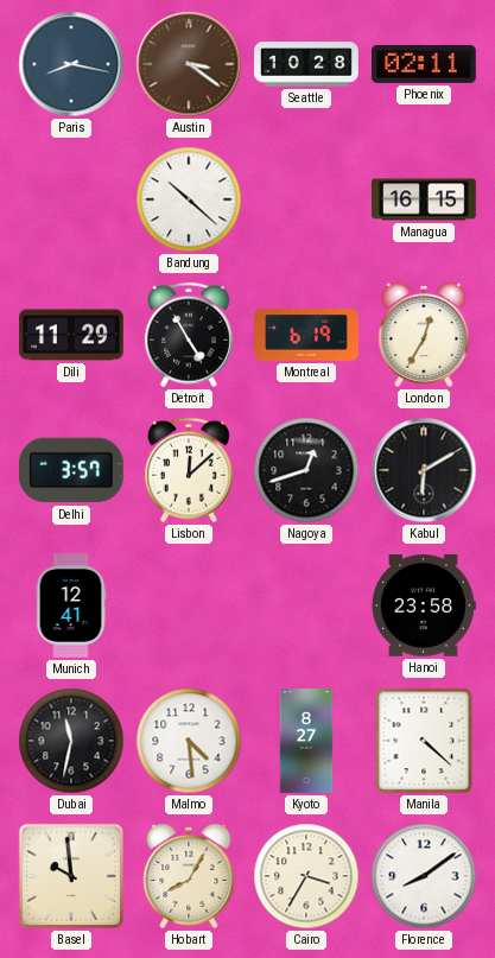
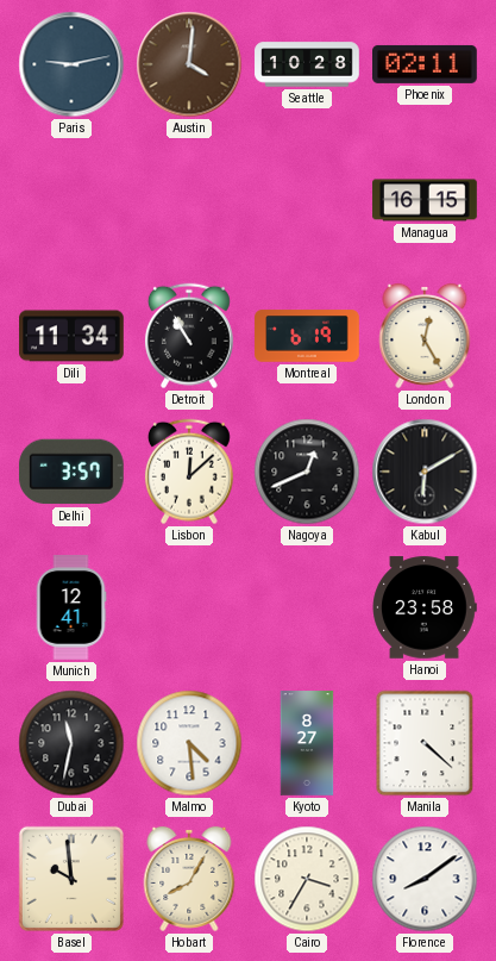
Paris: 8:17 -> 9:13 (71, 64)
Austin: 3:21 -> 4:01 (189, 64)
Bandung: 10:22 -> none (189, 199)
Dili: 11:29 -> 11:34 (71, 336)
Detroit: 4:55 -> 10:55 (189, 336)
London: 12:35 -> 12:25 (425, 336)
Nagoya: 12:42 -> 12:41 (307, 472)
